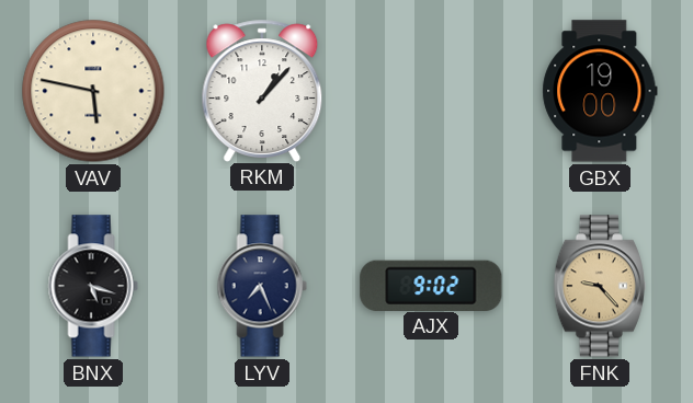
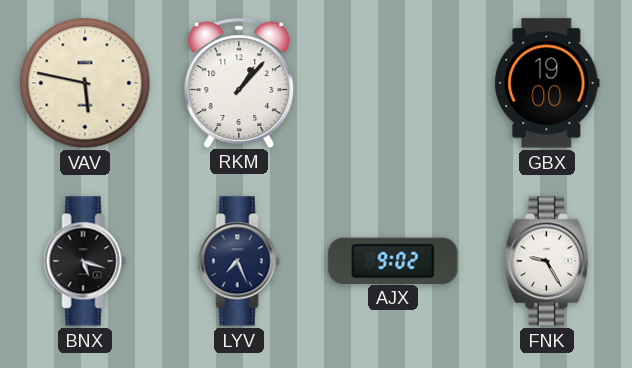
FNK: 9:23 -> 9:25 (547, 261)
FNK dial: champagne -> white (547, 261)
